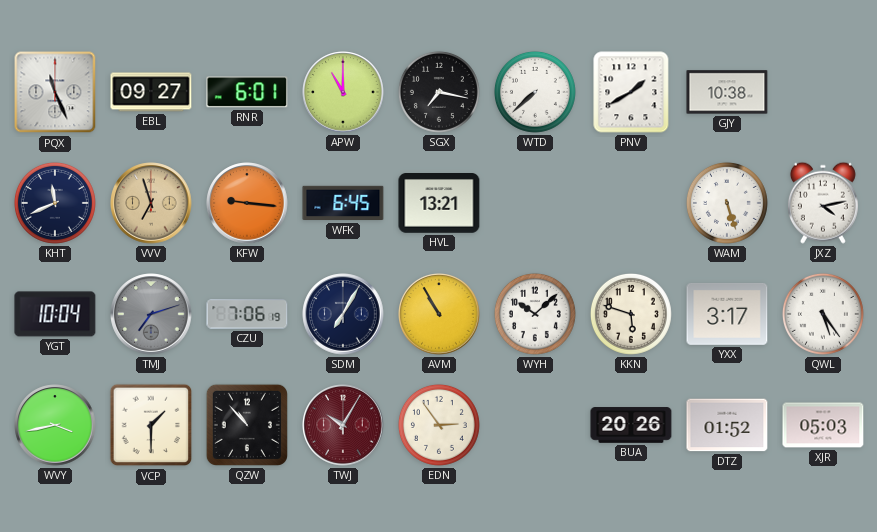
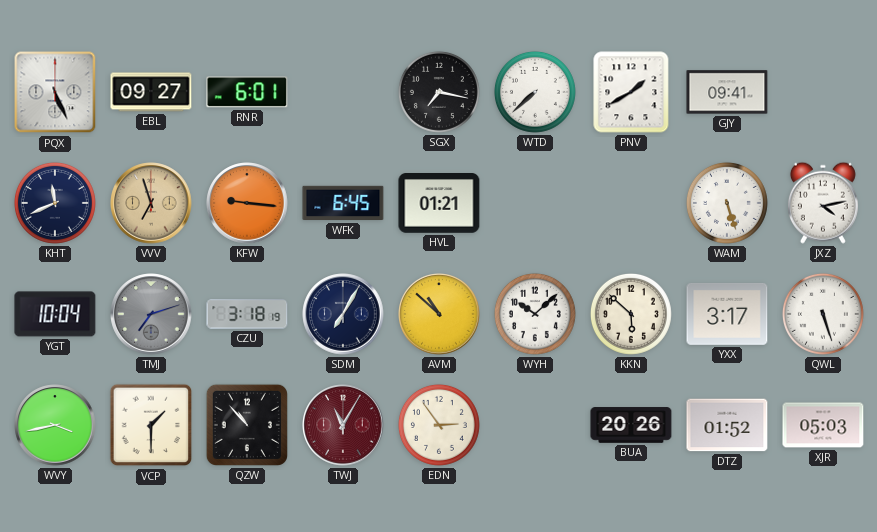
PQX: 11:26 -> 5:26 (55, 92)
APW: 11:00 -> none (343, 92)
GJY: 10:38 -> 09:41 (727, 92)
HVL: 13:21 -> 01:21 (439, 203)
CZU: 7:06 -> 3:18 (247, 314)
AVM: 10:55 -> 10:52 (439, 314)
KKN: 5:48 -> 5:52 (631, 314)
QWL: 5:24 -> 5:27 (823, 314)
TWJ: 10:05 -> 11:05 (343, 425)
